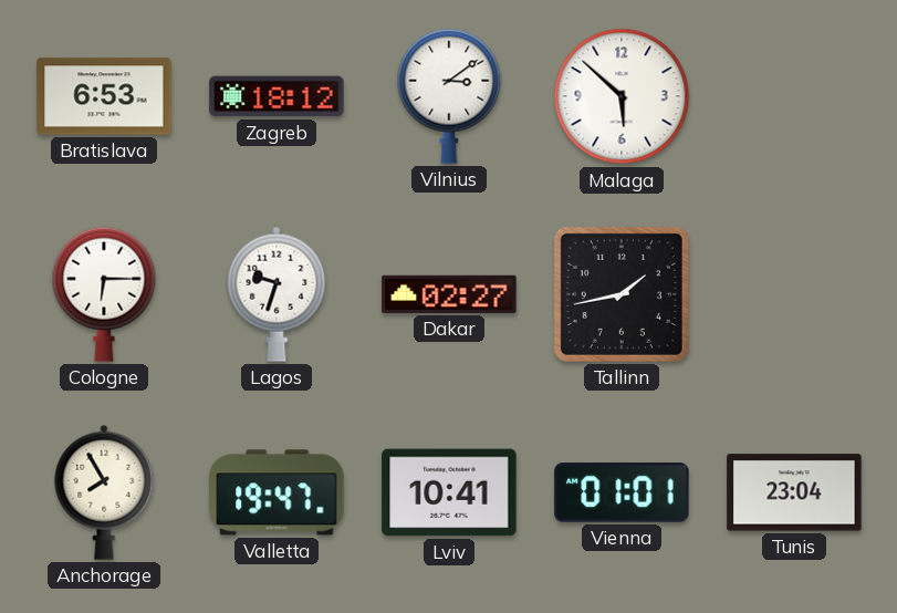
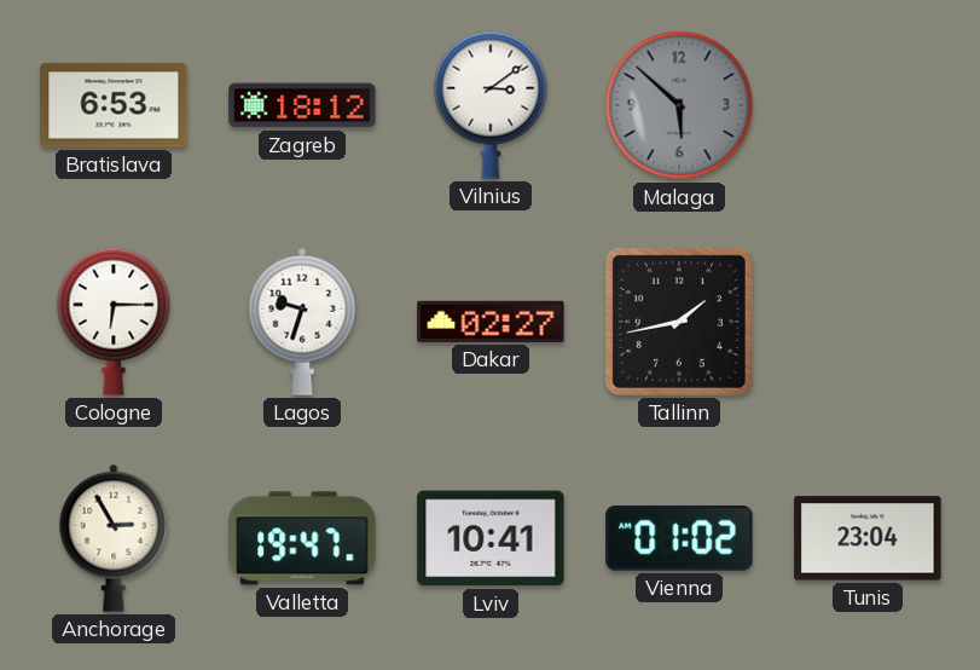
Malaga dial: white -> grey (679, 105)
Anchorage: 7:55 -> 2:55 (114, 538)
Vienna: 01:01 -> 01:02 (679, 538)
